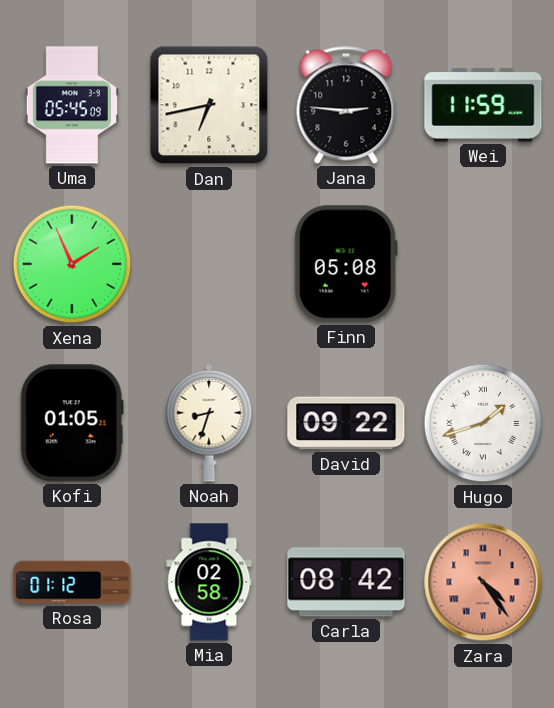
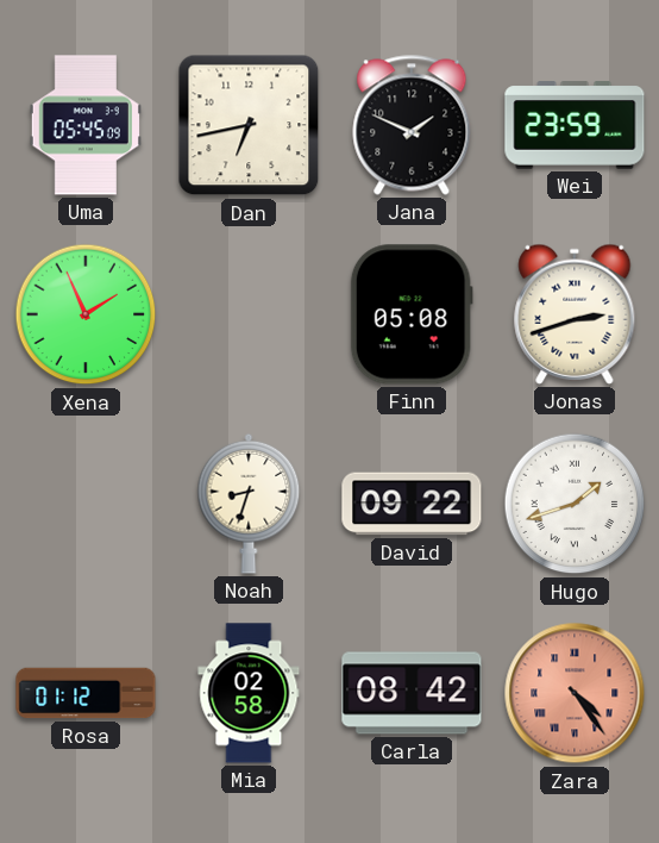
Jana: 2:46 -> 1:49 (412, 125)
Wei: 11:59 -> 23:59 (575, 125)
Jonas: none -> 2:42 (575, 314)
Kofi: 01:05 -> none (72, 423)
